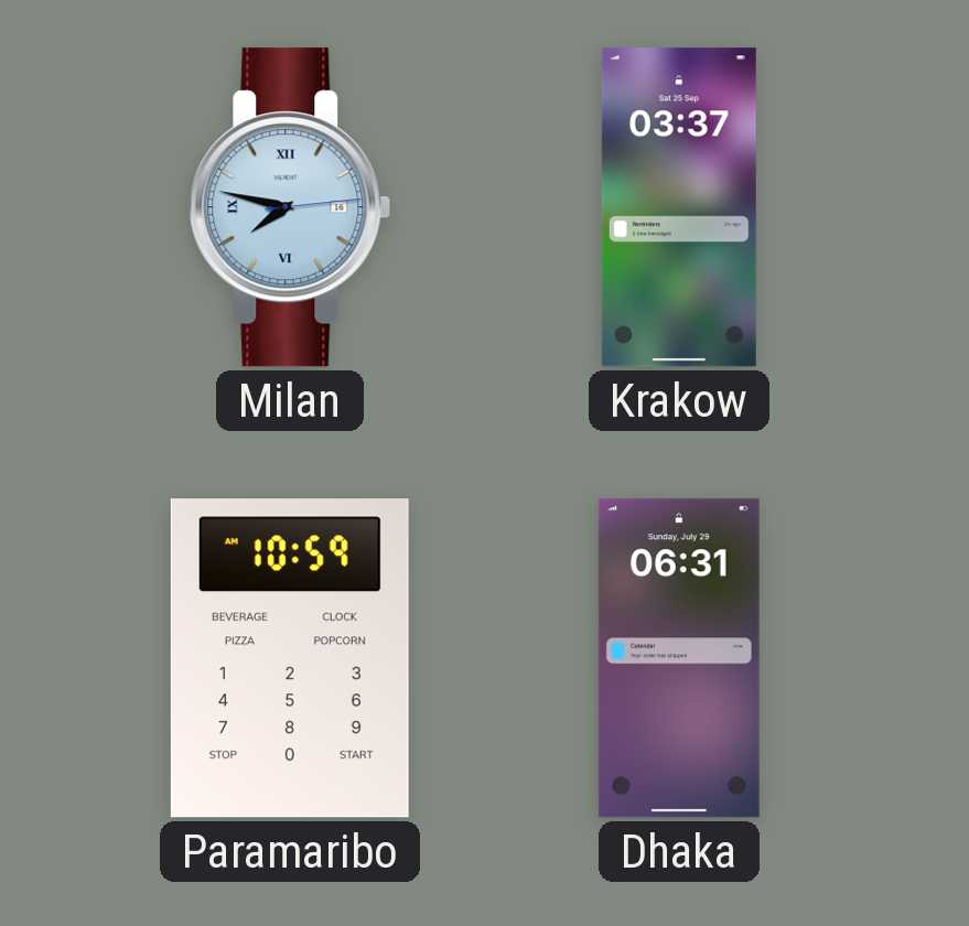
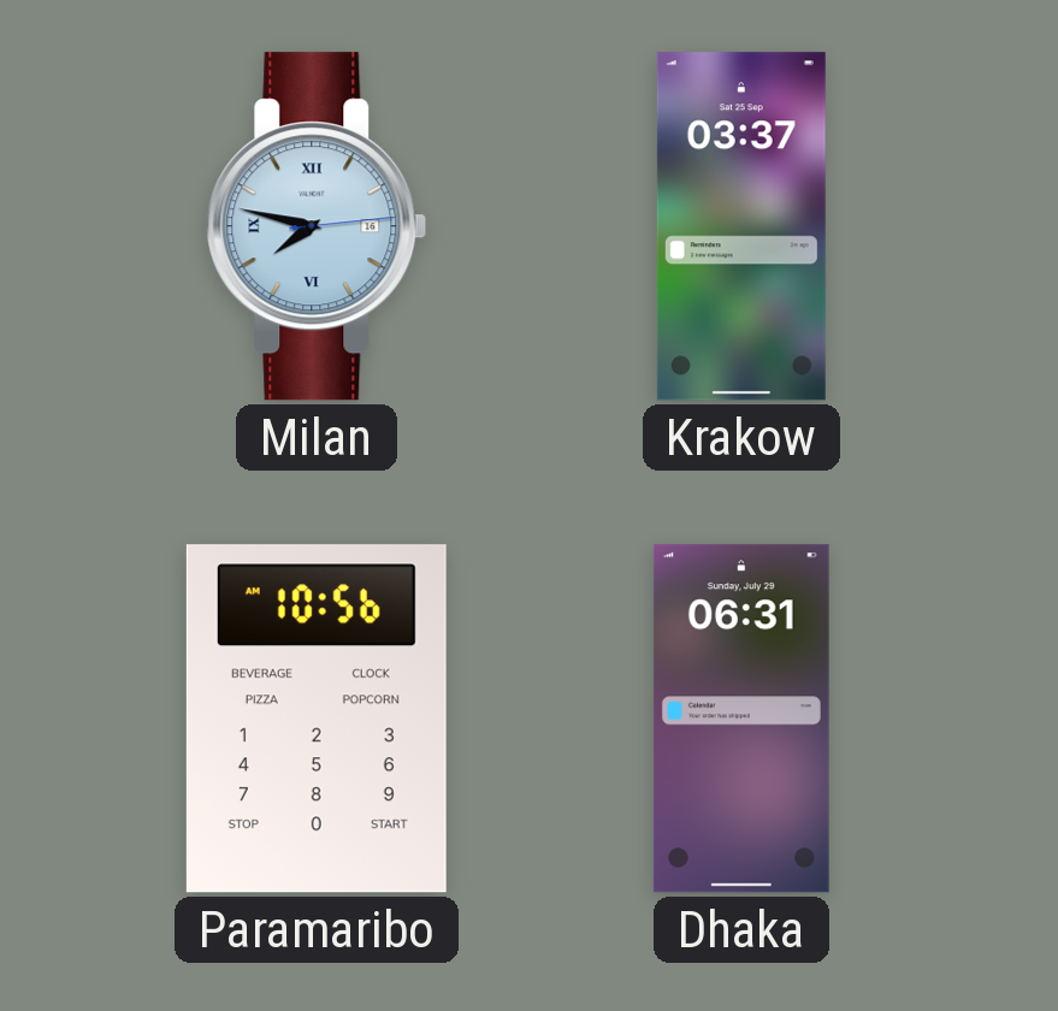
Paramaribo: 10:59 -> 10:56 (317, 719)
